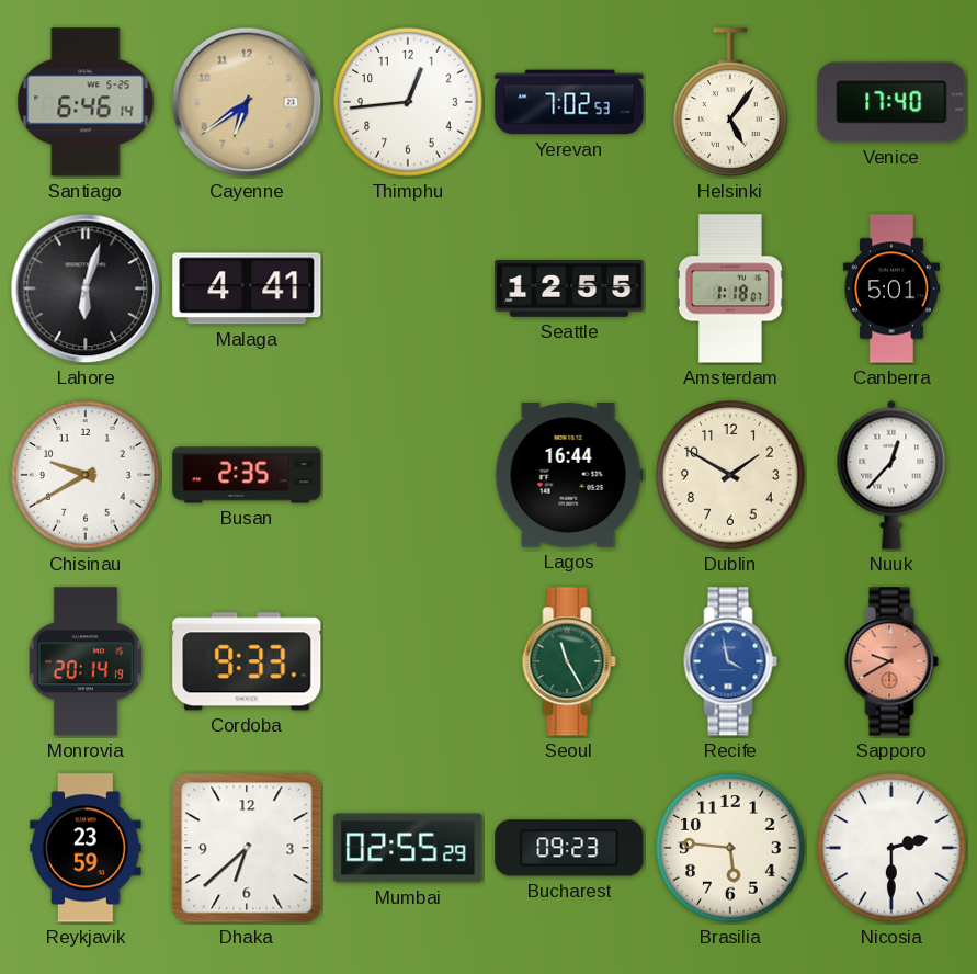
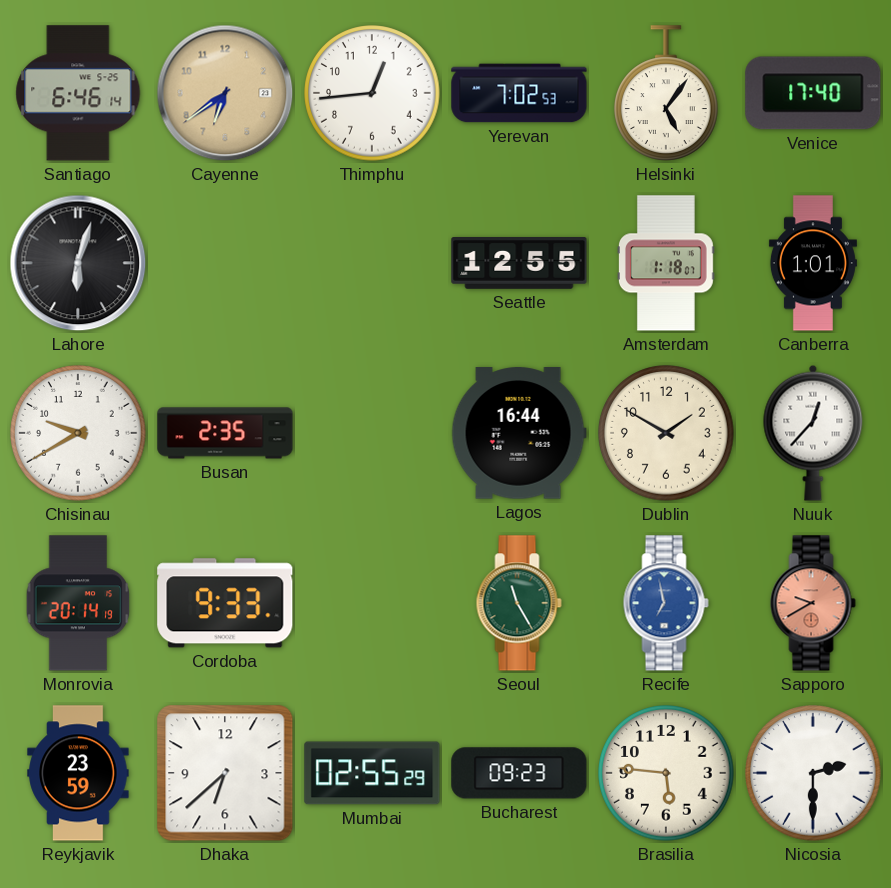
Malaga: 4:41 -> none (247, 288)
Canberra: 5:01 -> 1:01 (813, 263)
Recife: 3:58 -> 6:58 (666, 603)
